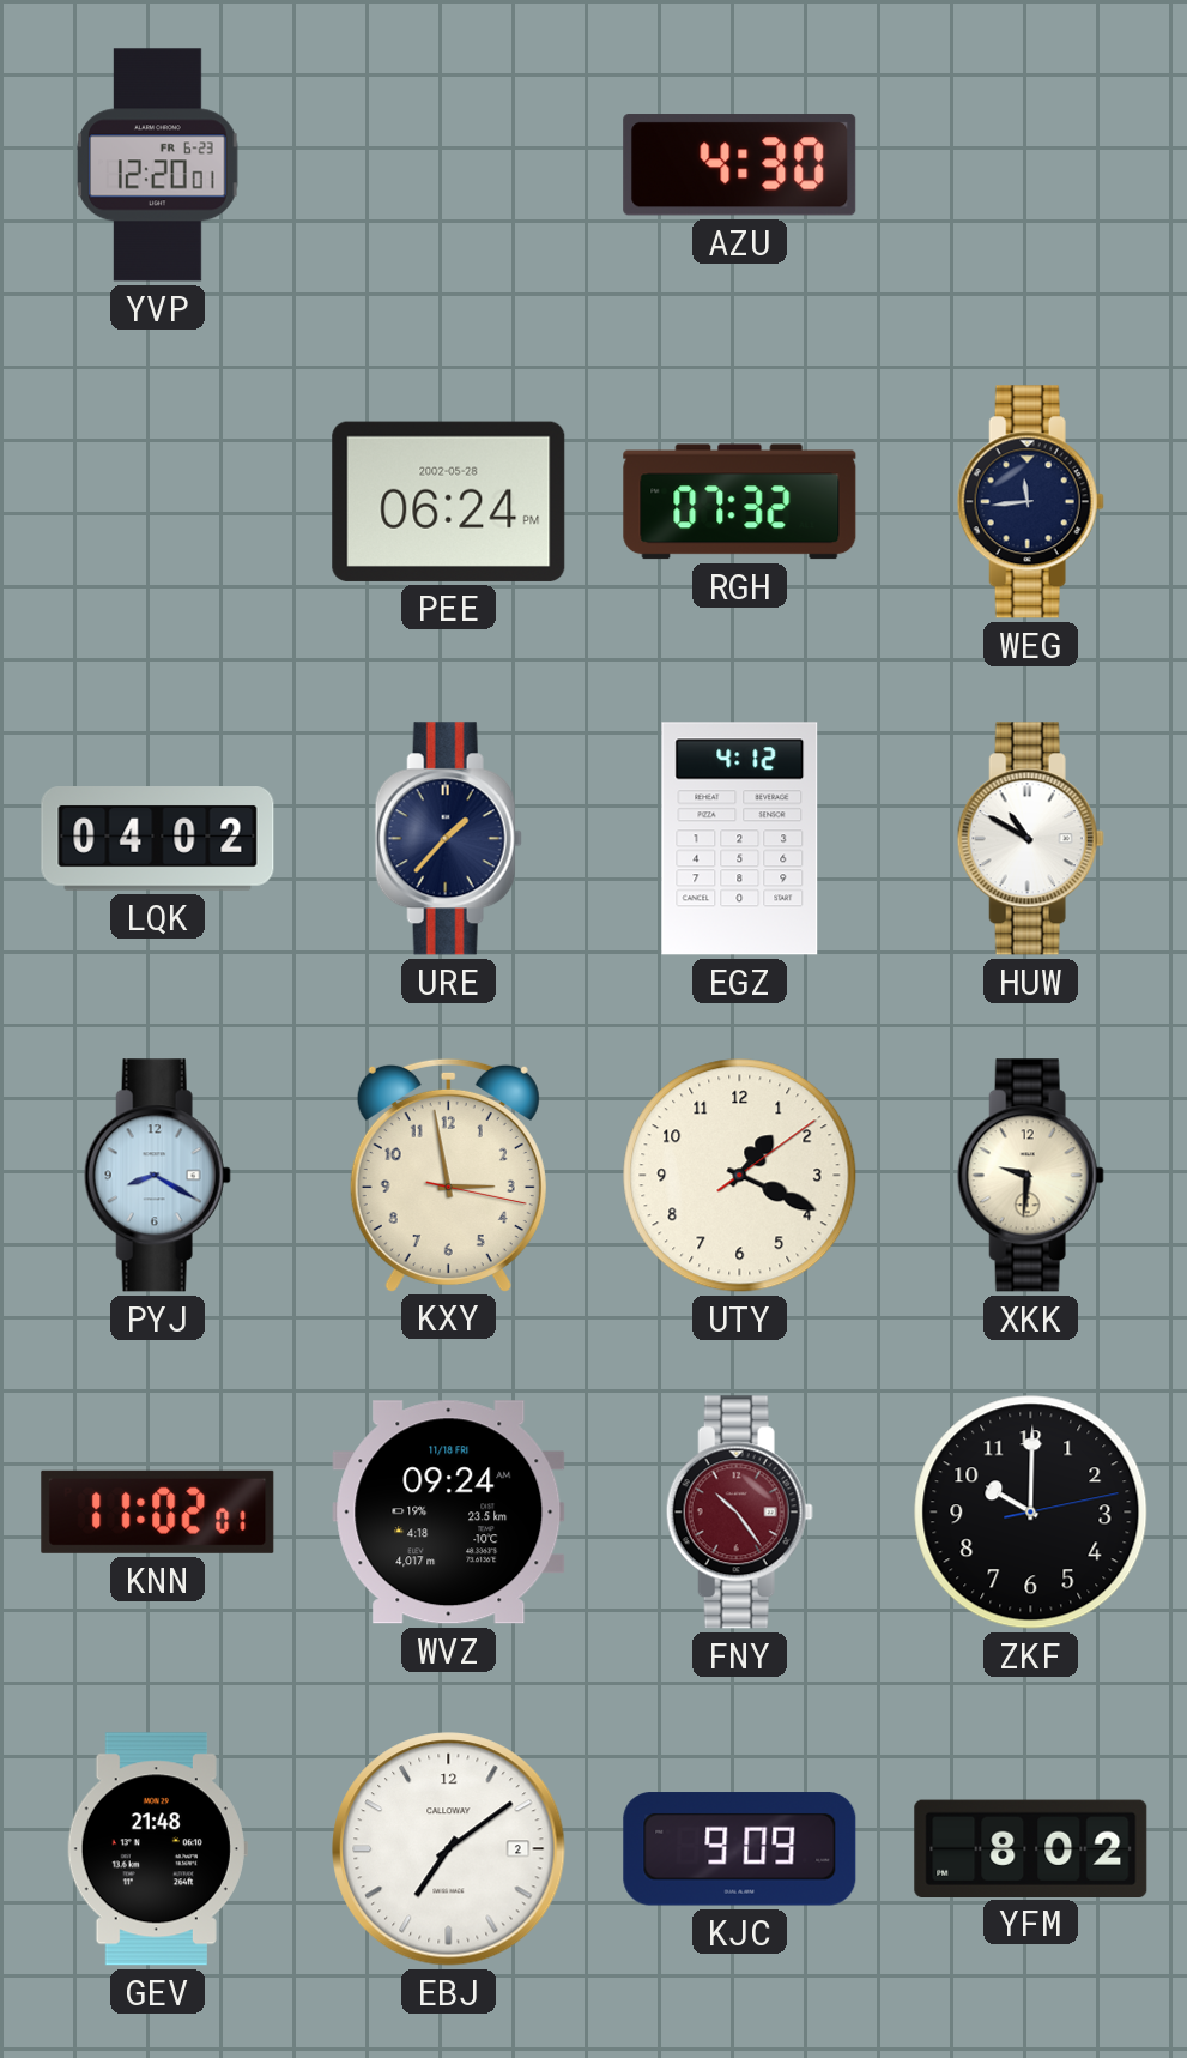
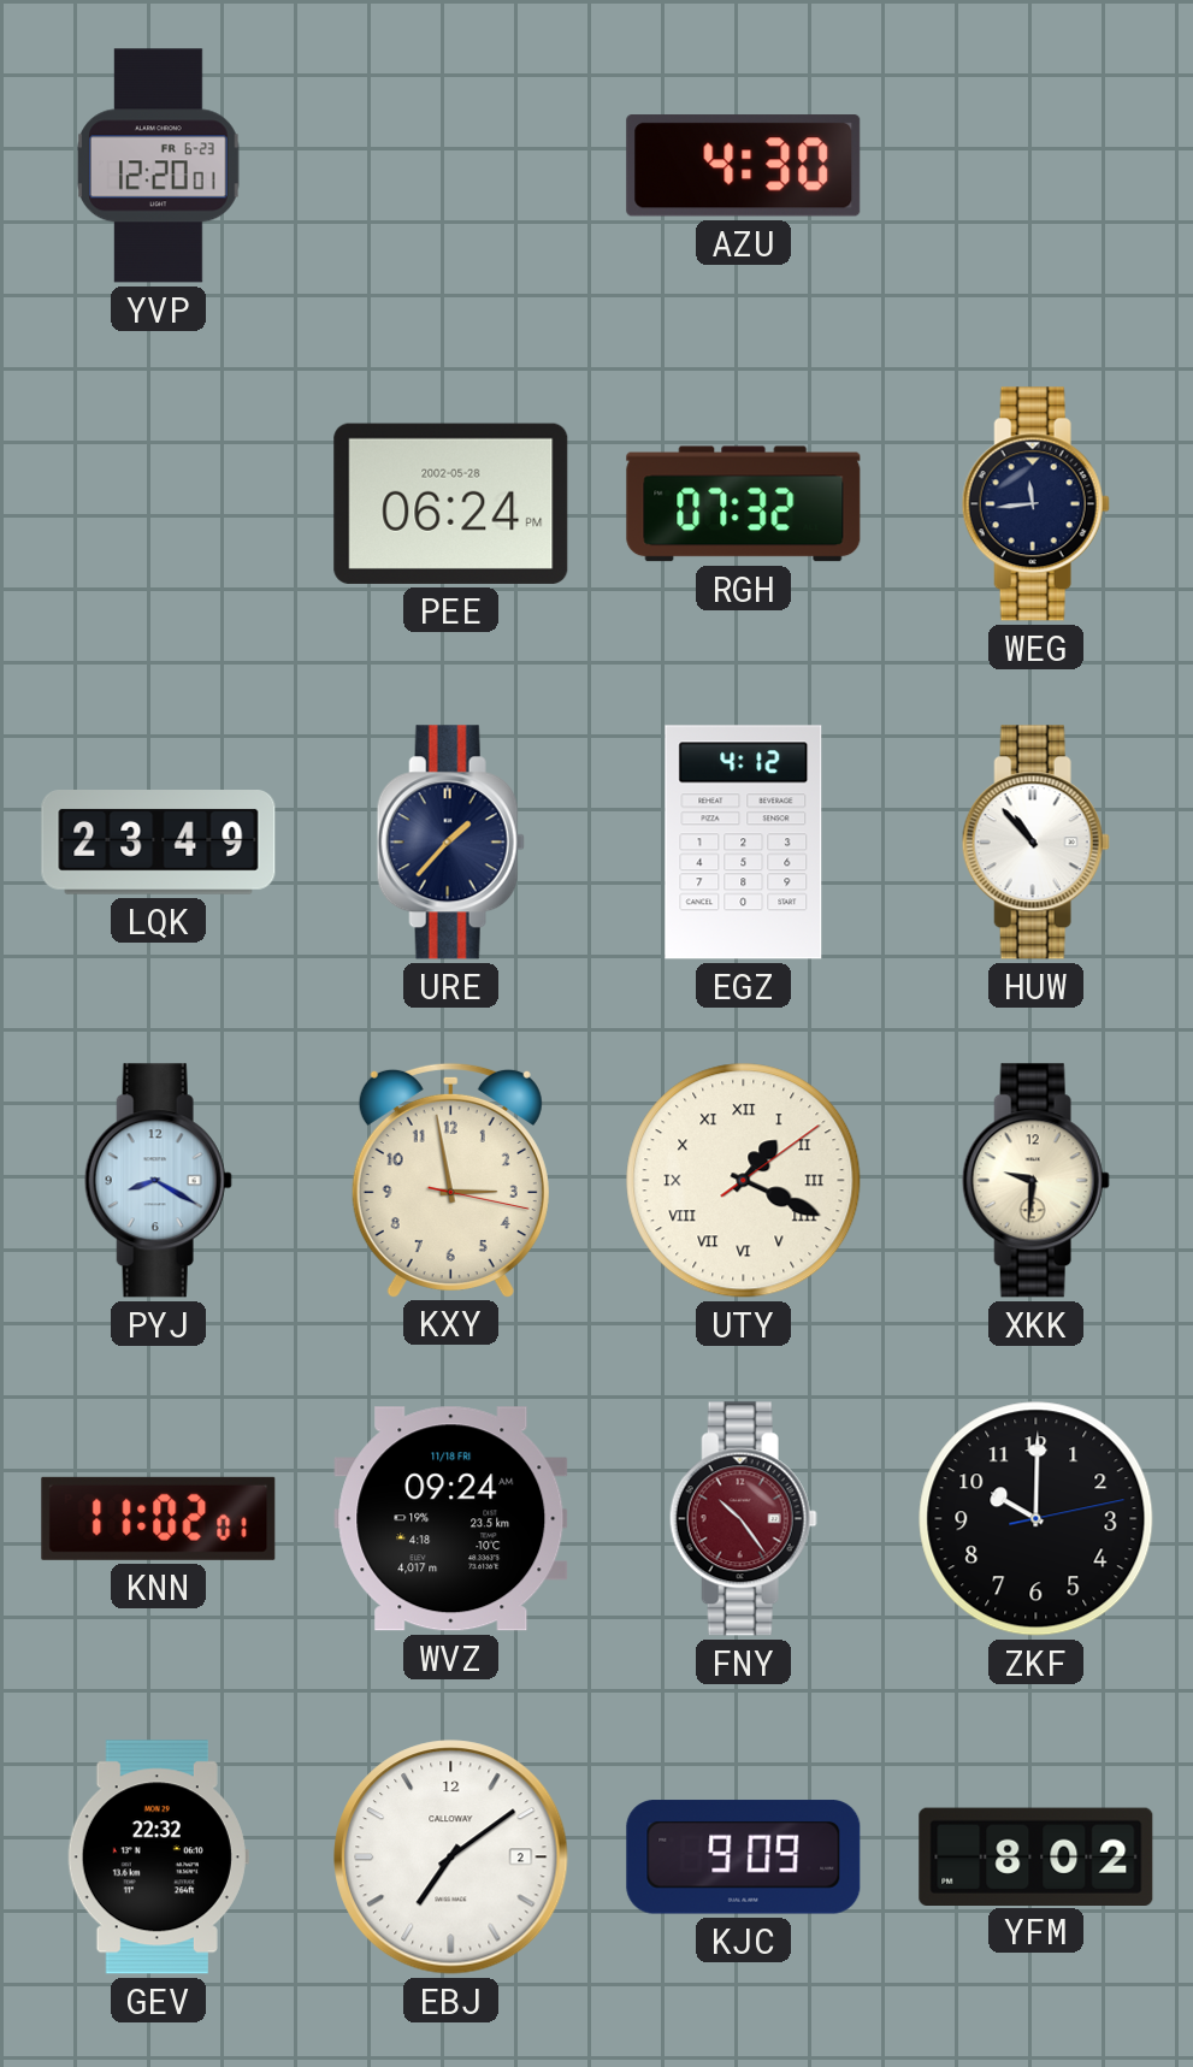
LQK: 04:02 -> 23:49 (159, 843)
HUW: 10:50 -> 10:53 (1035, 843)
UTY numerals: Arabic -> Roman (744, 1181)
GEV: 21:48 -> 22:32 (158, 1858)
